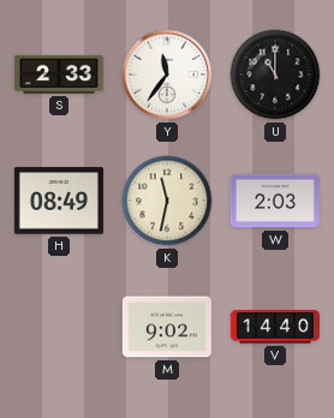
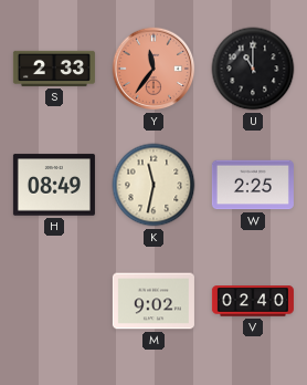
Y dial: white -> salmon (153, 69)
W: 2:03 -> 2:25 (253, 185)
V: 14:40 -> 02:40 (253, 301)
